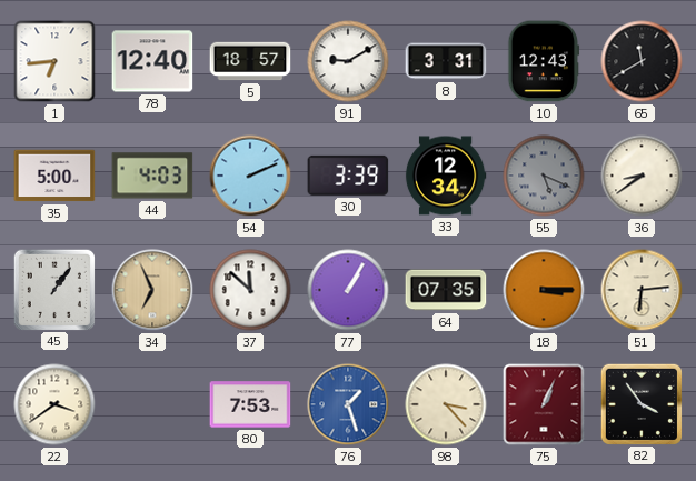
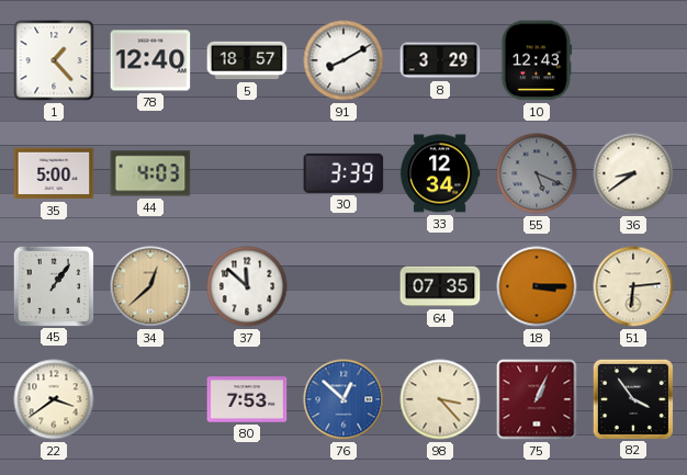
1: 6:44 -> 1:23 (54, 60)
91: 9:10 -> 8:10 (344, 60)
8: 3:31 -> 3:29 (440, 60)
65: 11:40 -> none (642, 61)
54: 2:11 -> none (250, 176)
34: 6:56 -> 12:38 (150, 286)
77: 1:05 -> none (348, 290)
76: 1:27 -> 12:52 (344, 399)
